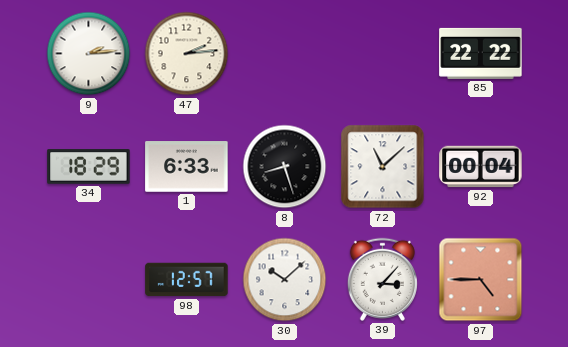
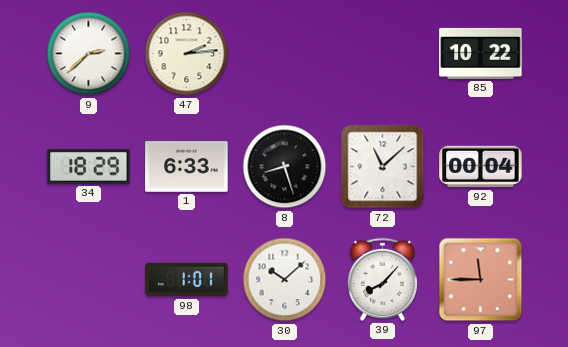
9: 2:14 -> 2:38 (89, 54)
85: 22:22 -> 10:22 (481, 53)
98: 12:57 -> 1:01 (187, 280)
39: 3:07 -> 8:07 (382, 279)
97: 4:45 -> 11:45 (481, 280)
